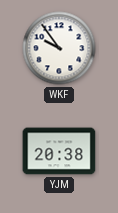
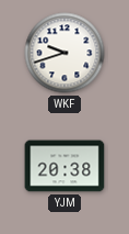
WKF: 9:54 -> 9:42 (64, 53)
